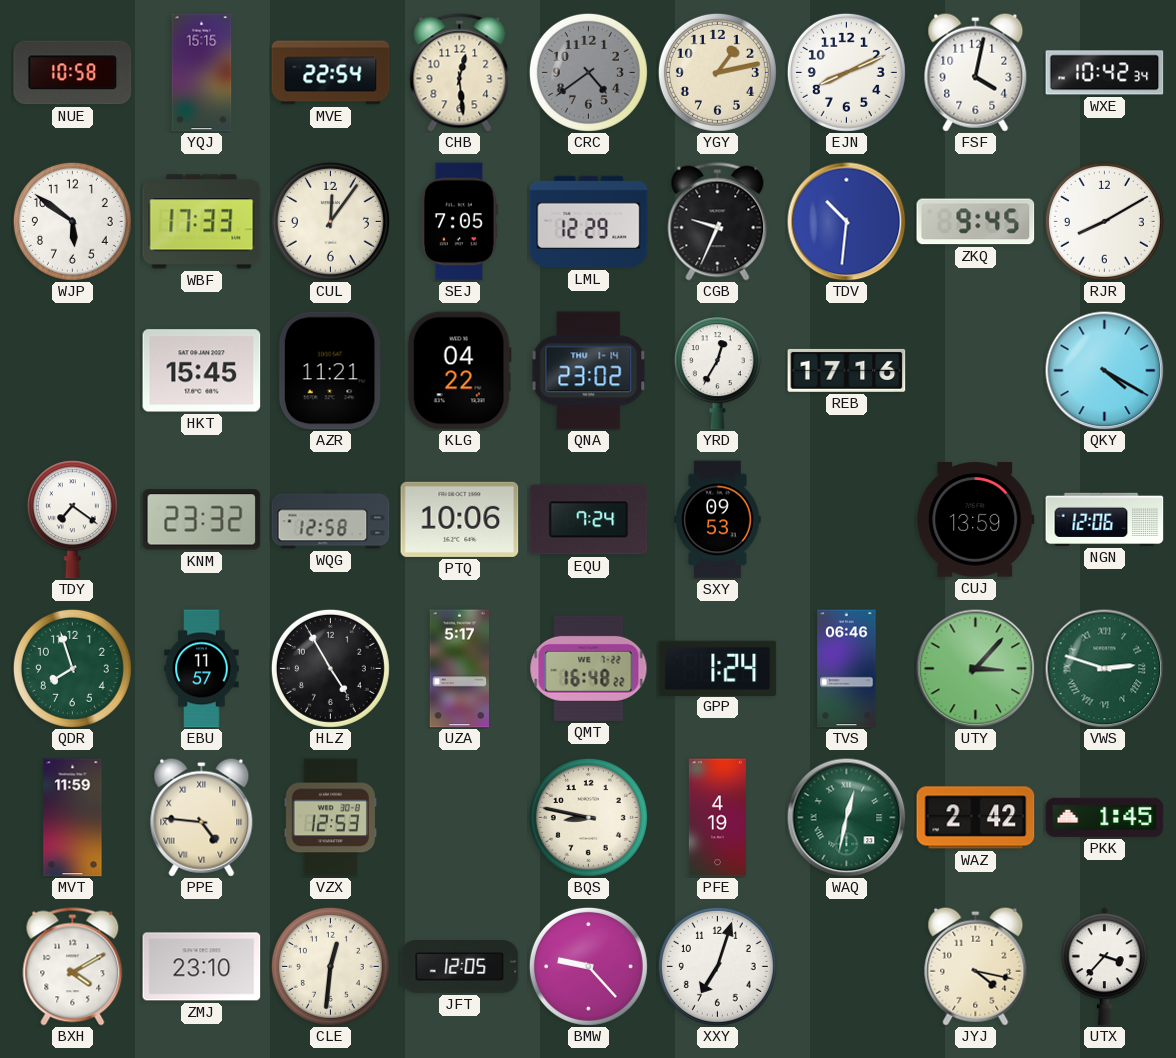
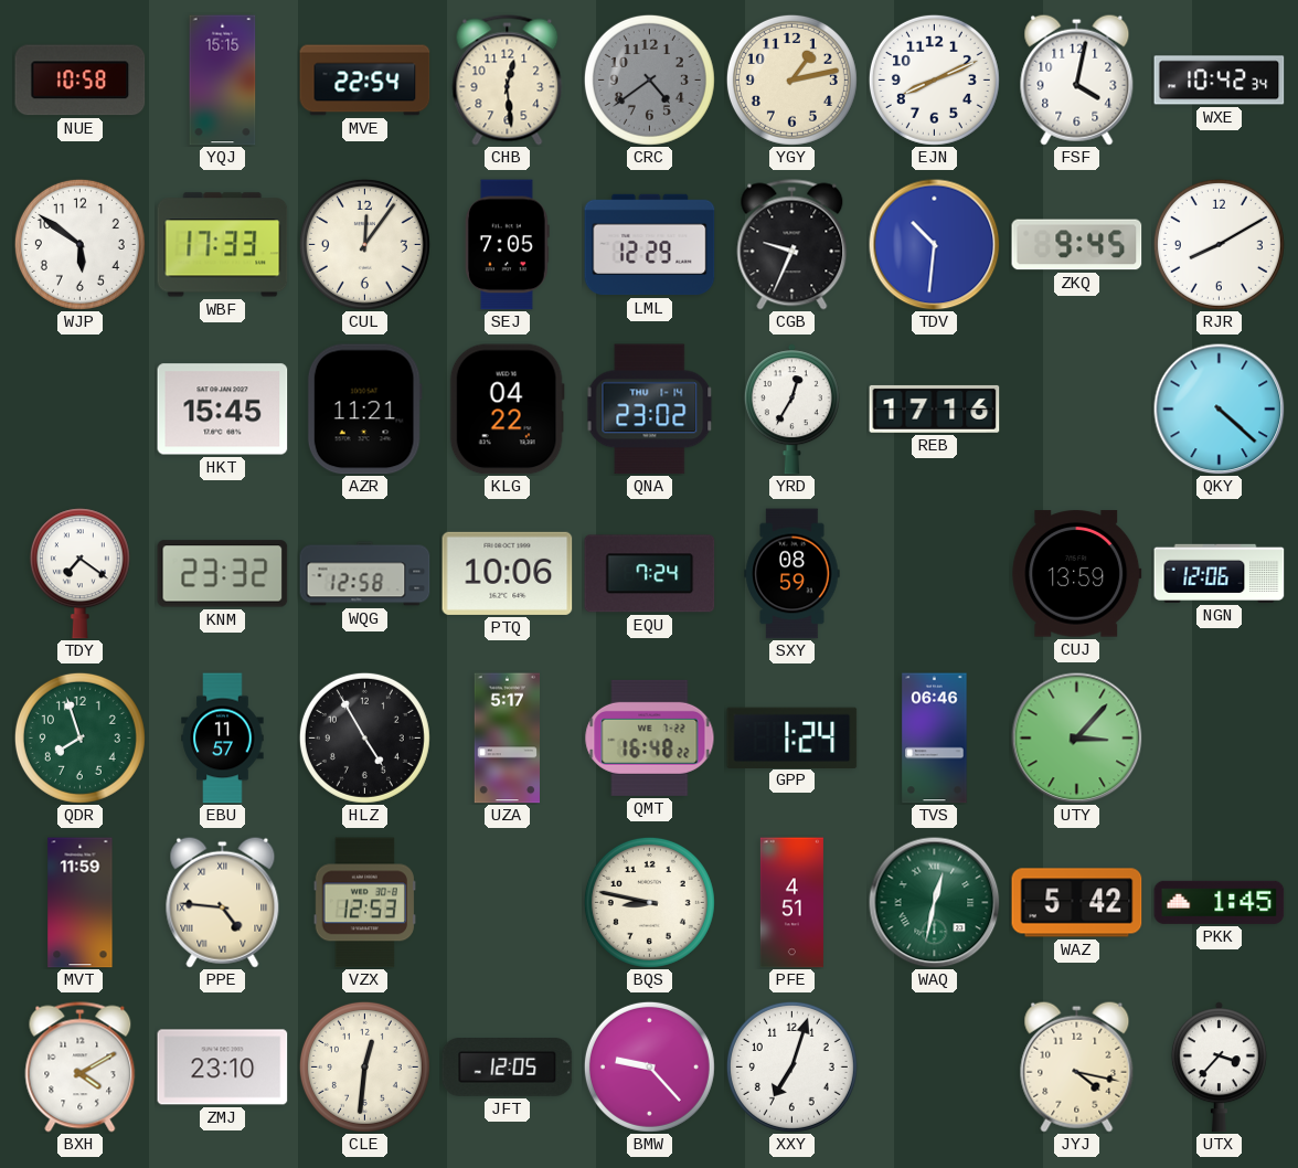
QKY: 4:20 -> 4:22 (1220, 410)
SXY: 09:53 -> 08:59 (792, 574)
VWS: 2:48 -> none (1105, 669)
PFE: 4:19 -> 4:51 (791, 903)
WAZ: 2:42 -> 5:42 (1077, 903)
